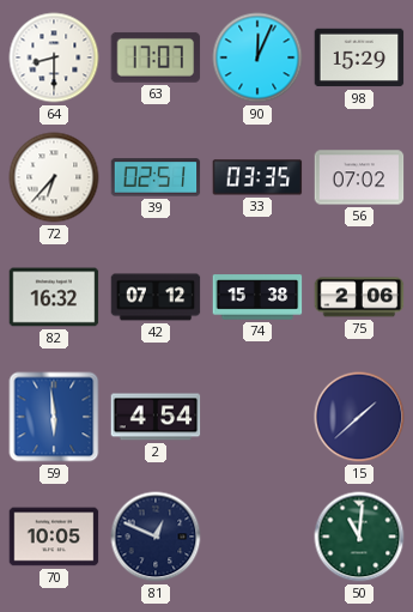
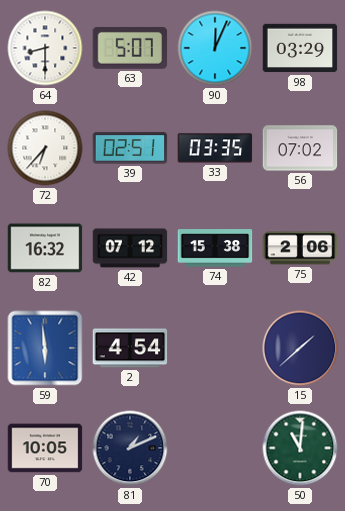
63: 17:07 -> 5:07 (130, 48)
98: 15:29 -> 03:29 (300, 48)
81: 12:49 -> 1:11 (130, 448)
